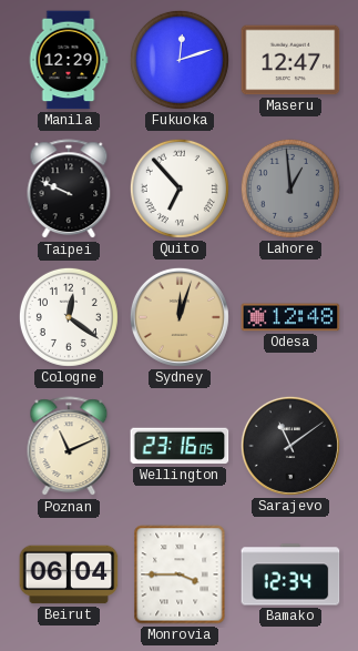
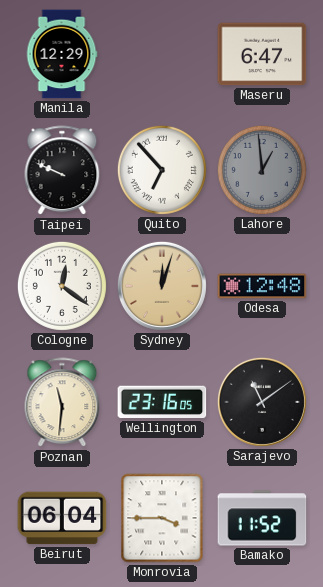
Fukuoka: 12:12 -> none (180, 60)
Maseru: 12:47 -> 6:47 (262, 54)
Poznan: 11:11 -> 11:31 (62, 403)
Bamako: 12:34 -> 11:52 (262, 518)
